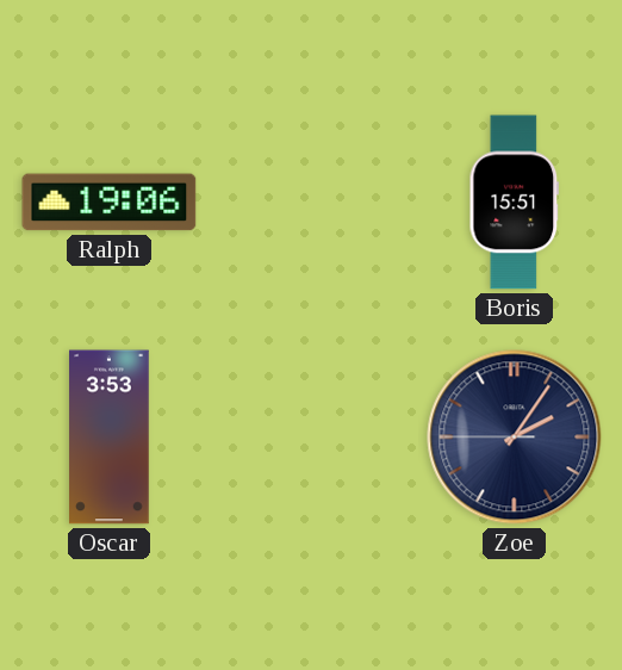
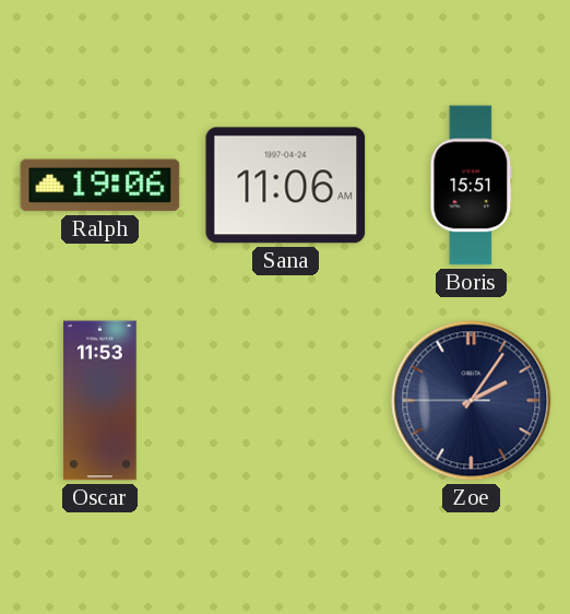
Sana: none -> 11:06 (286, 186)
Oscar: 3:53 -> 11:53 (100, 401)
